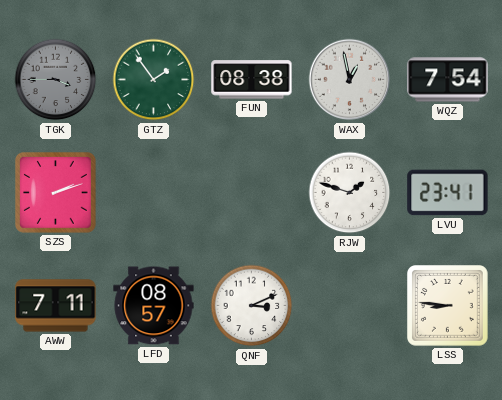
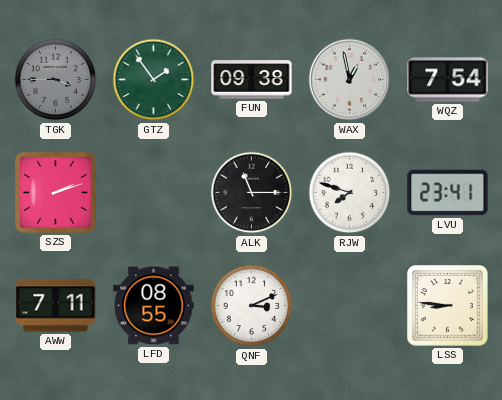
FUN: 08:38 -> 09:38 (252, 80)
ALK: none -> 11:15 (252, 193)
RJW: 1:48 -> 7:48 (350, 193)
LFD: 08:57 -> 08:55 (154, 306)
